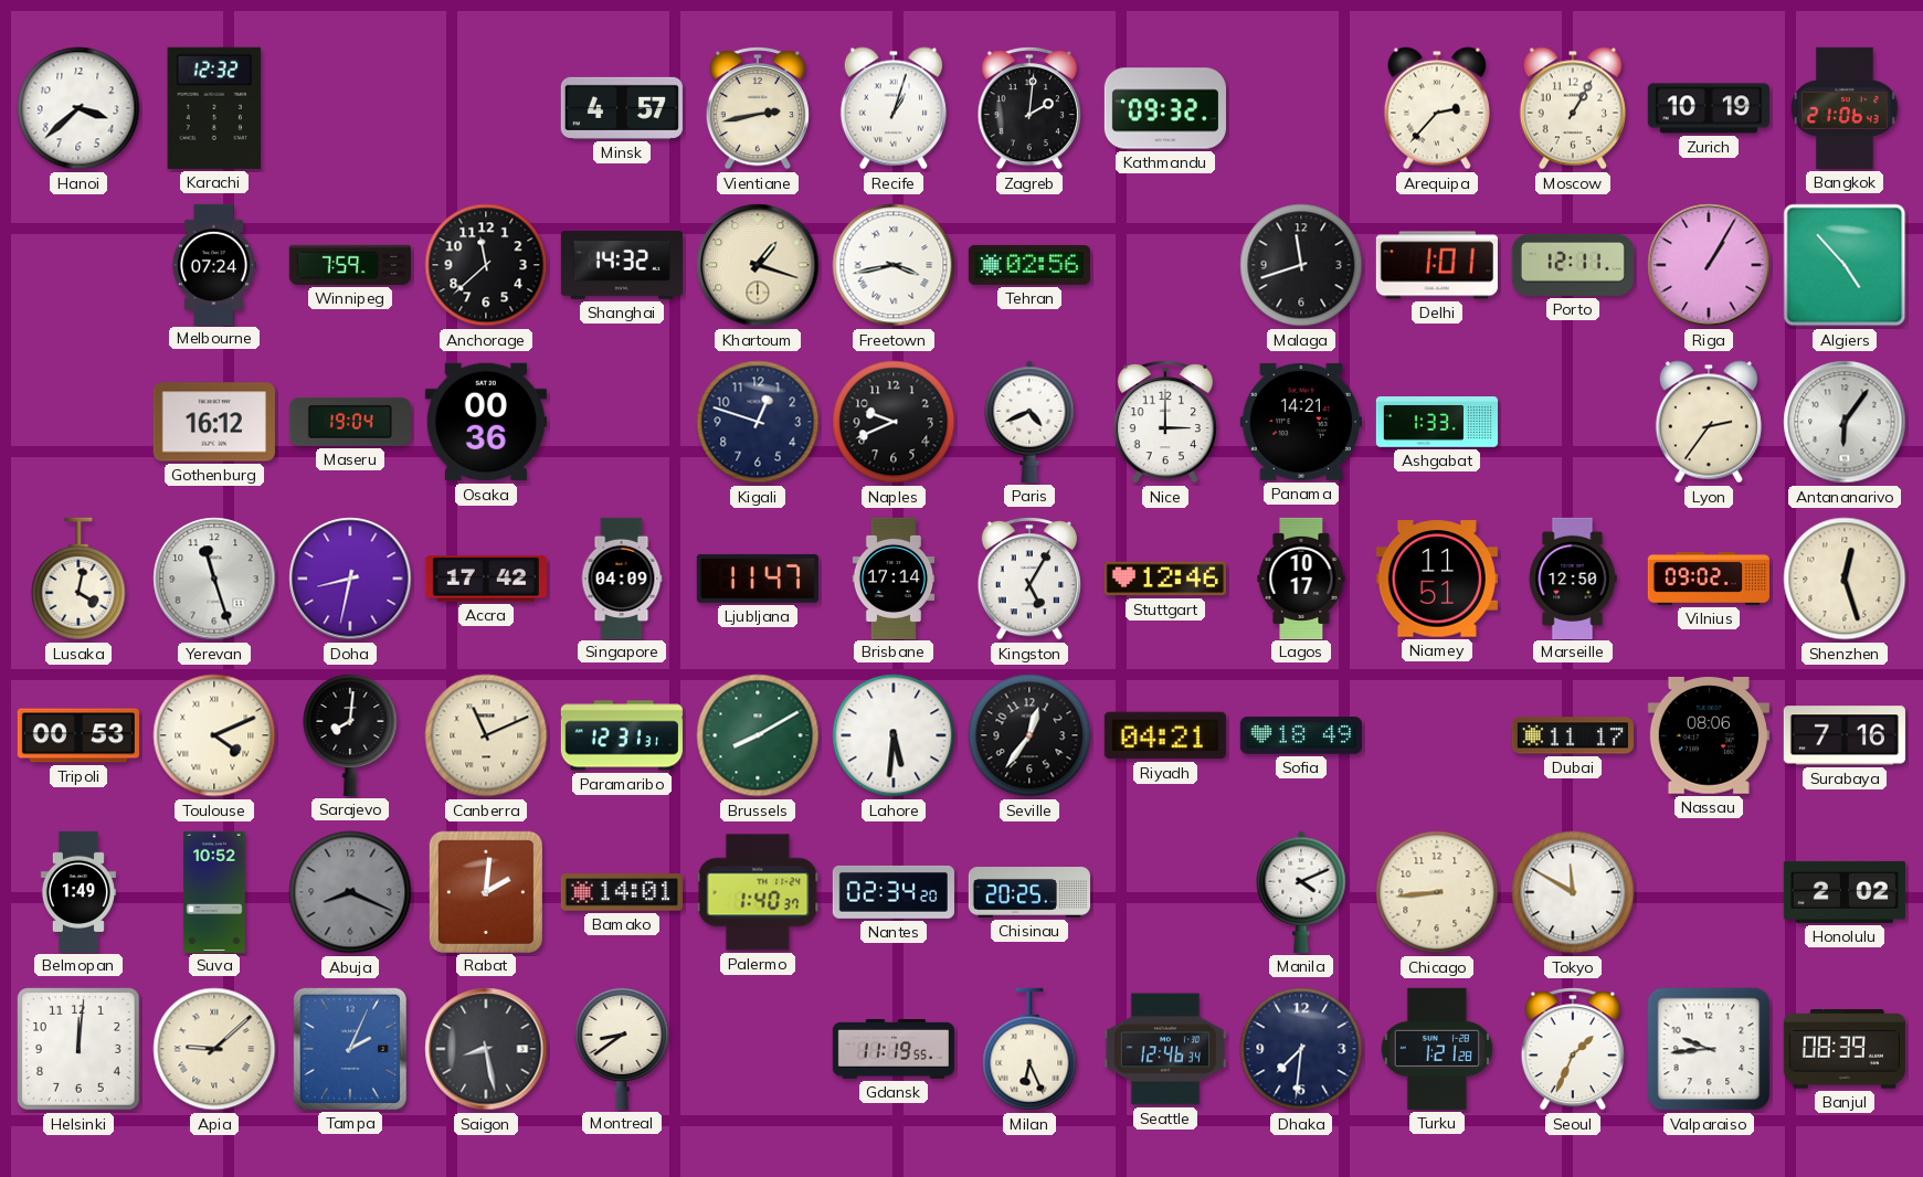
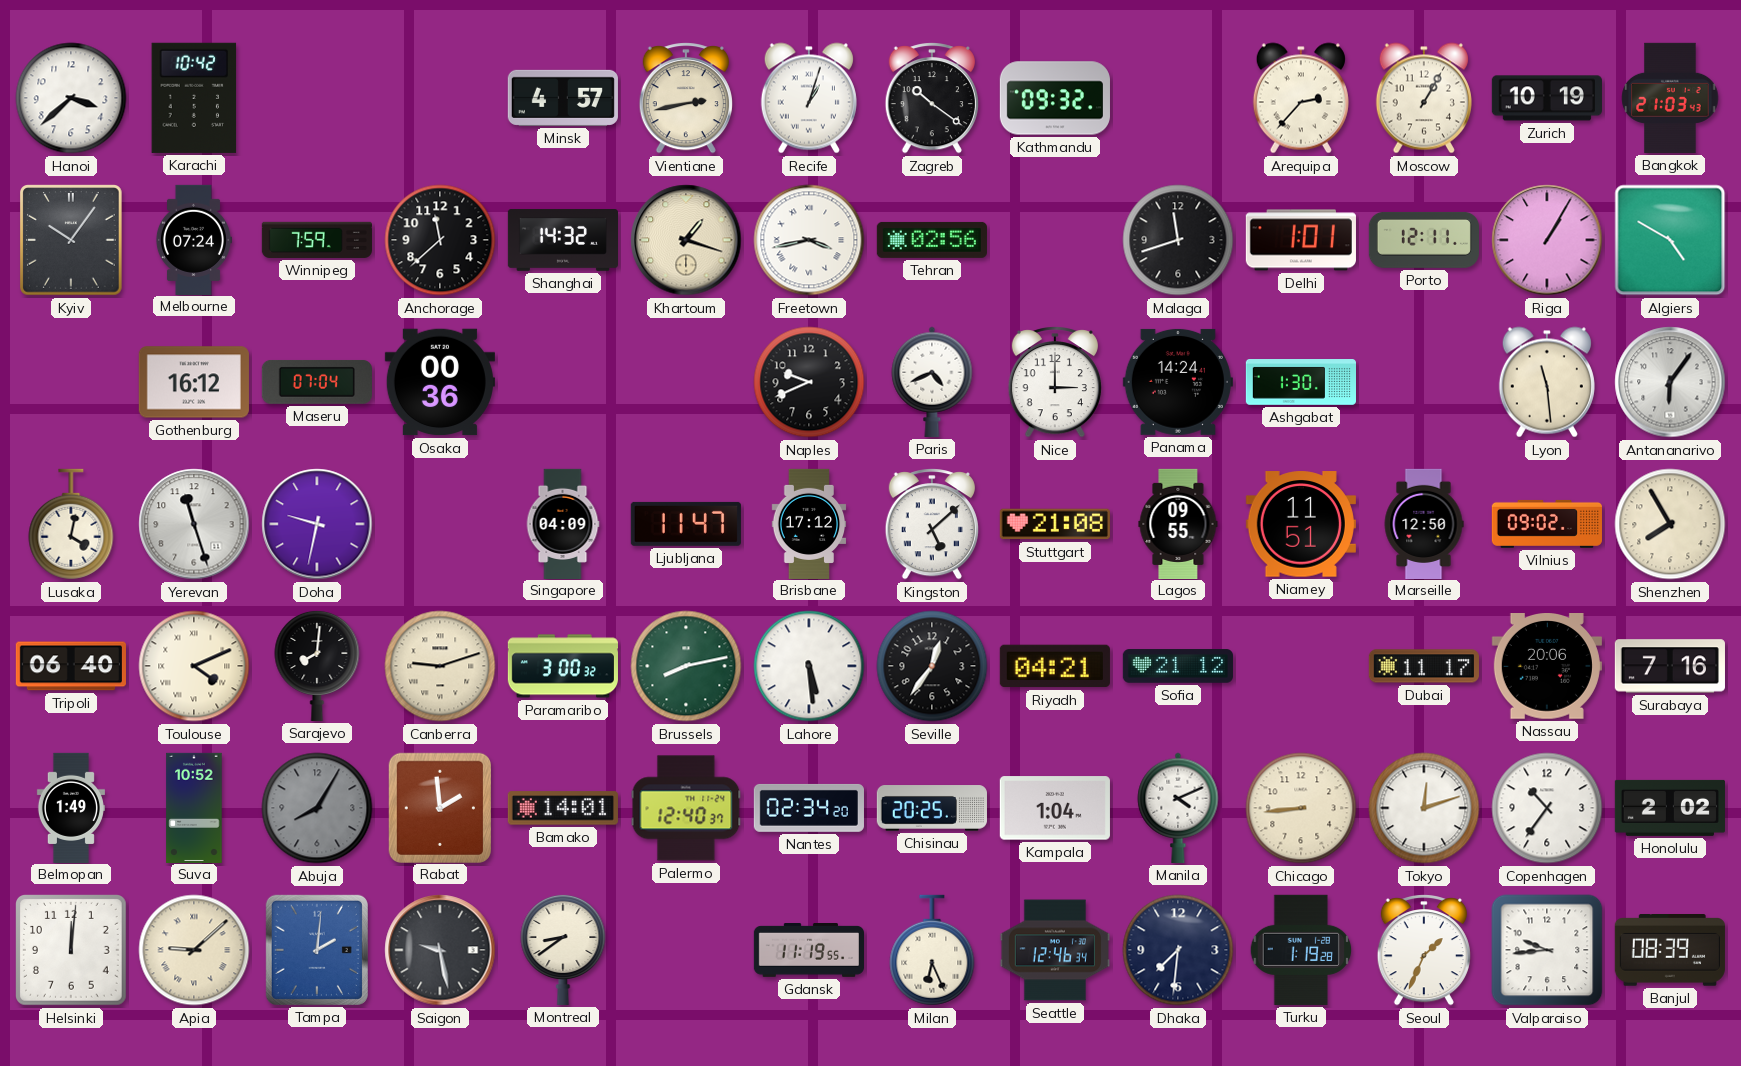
Karachi: 12:32 -> 10:42 (194, 98)
Zagreb: 2:01 -> 10:21 (932, 99)
Bangkok: 21:06 -> 21:03 (1670, 98)
Kyiv: none -> 10:06 (72, 240)
Algiers: 4:53 -> 4:50 (1670, 240)
Maseru: 19:04 -> 07:04 (317, 382)
Kigali: 12:48 -> none (758, 422)
Panama: 14:21 -> 14:24 (1178, 382)
Ashgabat: 1:33 -> 1:30 (1300, 383)
Lyon: 2:36 -> 11:29 (1547, 382)
Doha: 8:32 -> 9:32 (317, 524)
Accra: 17:42 -> none (486, 579)
Brisbane: 17:14 -> 17:12 (809, 523)
Kingston: 5:05 -> 5:08 (932, 525)
Stuttgart: 12:46 -> 21:08 (1055, 524)
Lagos: 10:17 -> 09:55 (1178, 523)
Shenzhen: 12:27 -> 7:55 (1670, 524)
Tripoli: 00:53 -> 06:40 (71, 666)
Canberra: 11:11 -> 9:12 (440, 666)
Paramaribo: 12:31 -> 3:00 (563, 666)
Brussels: 8:10 -> 8:13 (686, 666)
Lahore: 5:31 -> 5:29 (809, 666)
Sofia: 18:49 -> 21:12 (1178, 666)
Nassau: 08:06 -> 20:06 (1547, 667)
Abuja: 8:19 -> 8:05 (317, 808)
Rabat: 2:01 -> 1:59 (440, 807)
Palermo: 1:40 -> 12:40 (686, 808)
Kampala: none -> 1:04 (1055, 808)
Tokyo: 11:50 -> 12:12 (1424, 808)
Copenhagen: none -> 10:36 (1547, 808)
Tampa: 2:04 -> 2:01 (317, 950)
Saigon: 8:28 -> 9:28 (440, 950)
Turku: 1:21 -> 1:19 (1301, 950)
